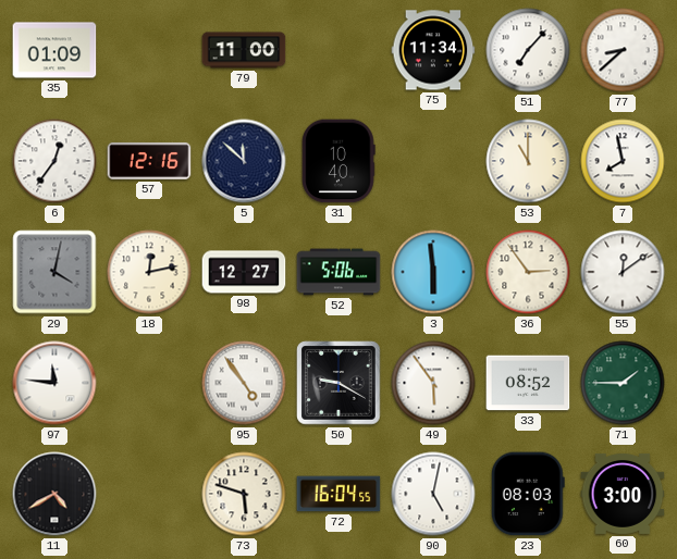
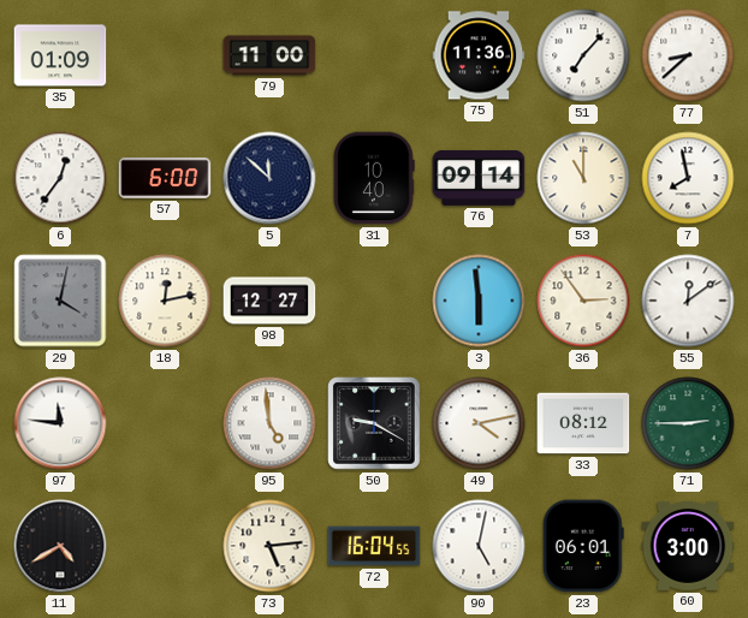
75: 11:34 -> 11:36 (479, 55)
57: 12:16 -> 6:00 (165, 178)
76: none -> 09:14 (479, 178)
52: 5:06 -> none (338, 272)
95: 4:54 -> 4:59 (269, 423)
49: 5:54 -> 4:13 (479, 423)
33: 08:52 -> 08:12 (583, 423)
71: 1:45 -> 2:45 (688, 423)
73: 5:48 -> 5:14 (269, 546)
23: 08:03 -> 06:01 (583, 546)
